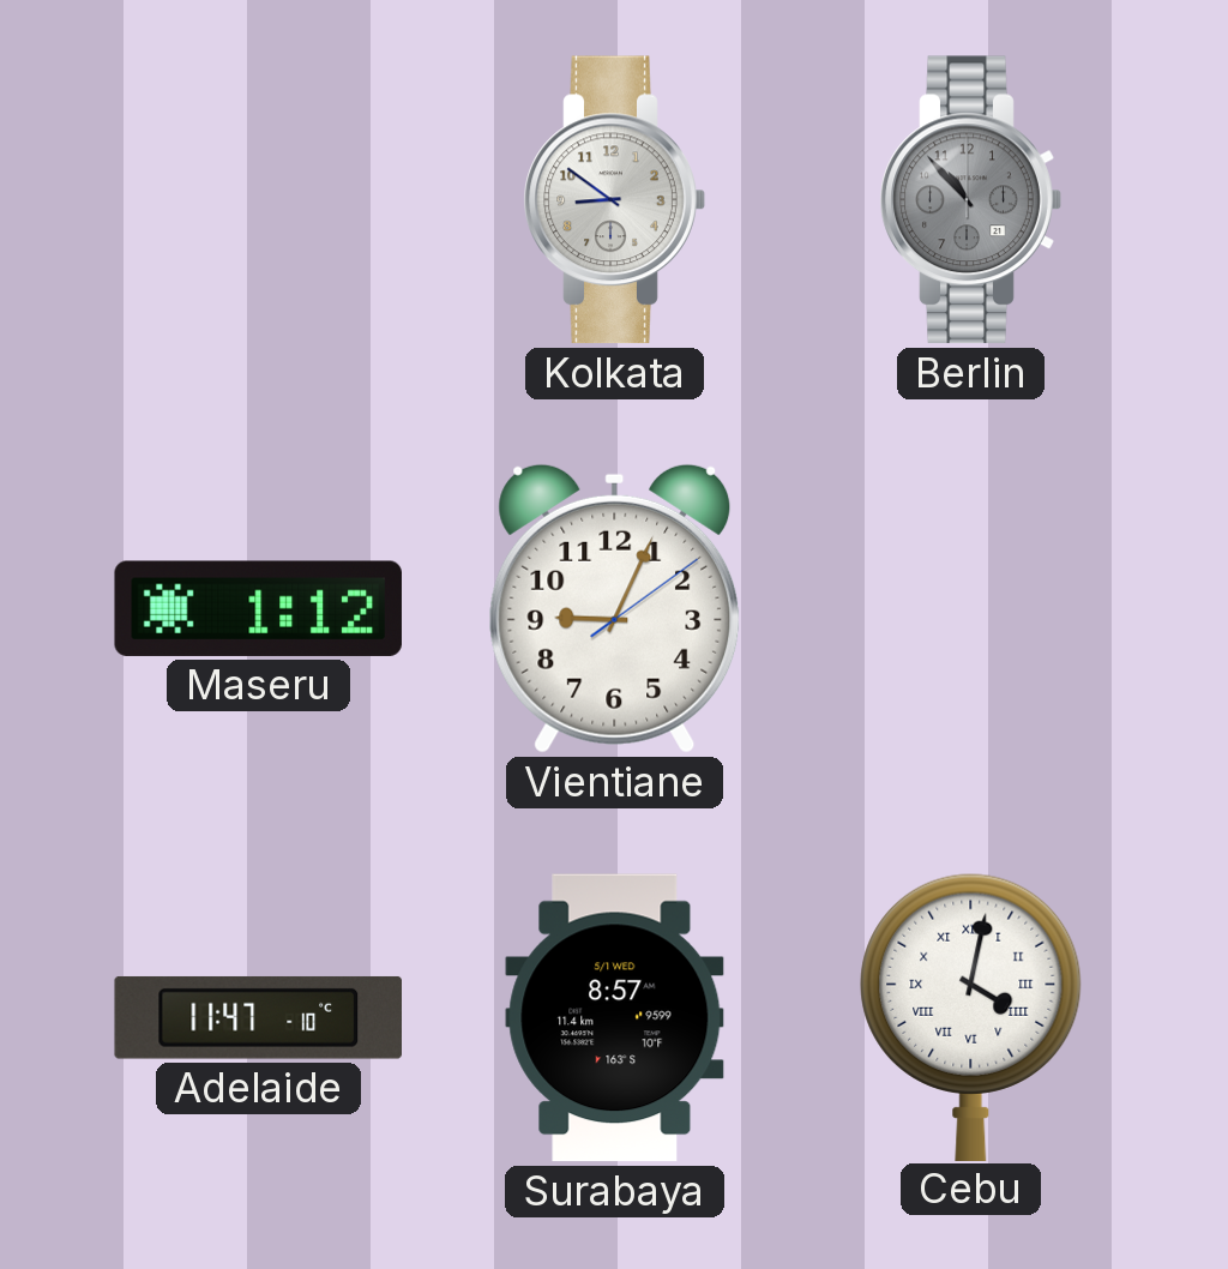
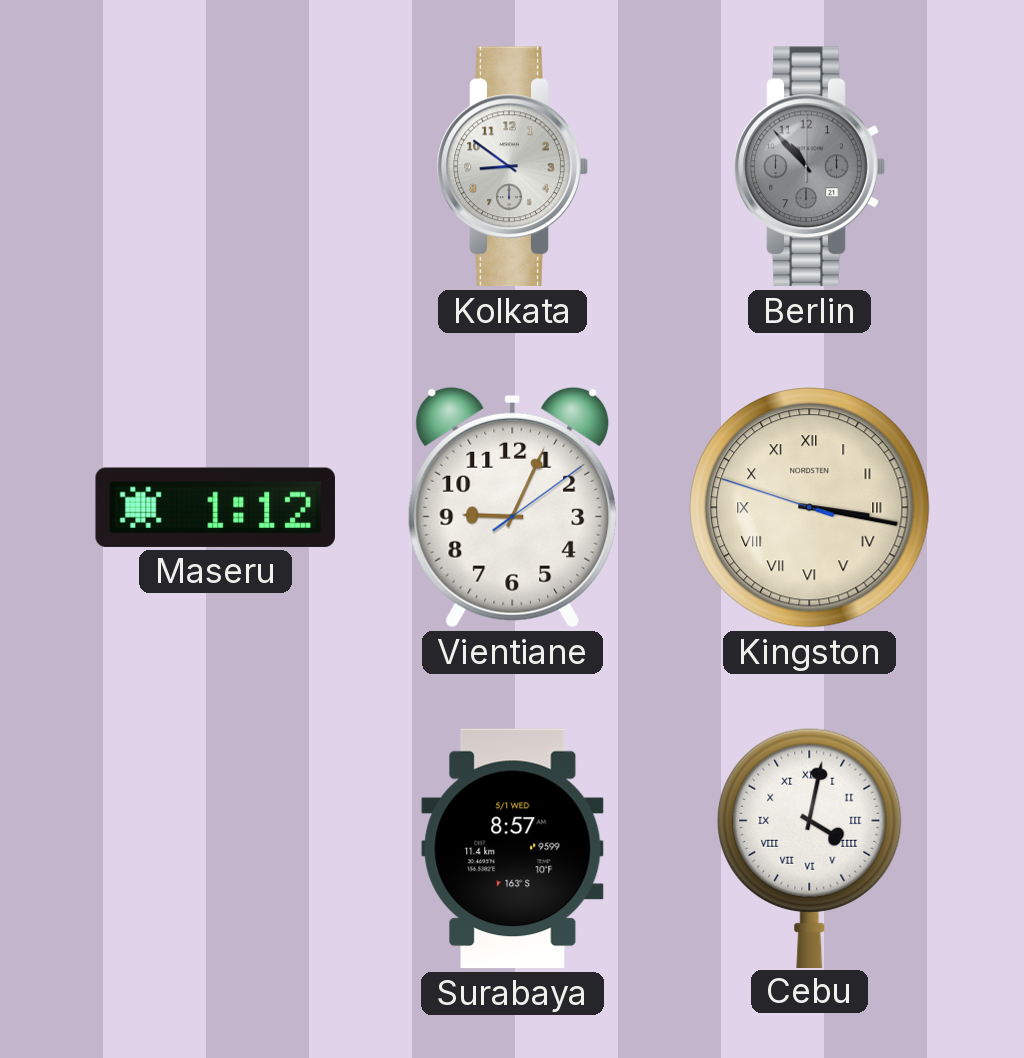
Kingston: none -> 3:16 (810, 508)
Adelaide: 11:47 -> none (258, 1017)
